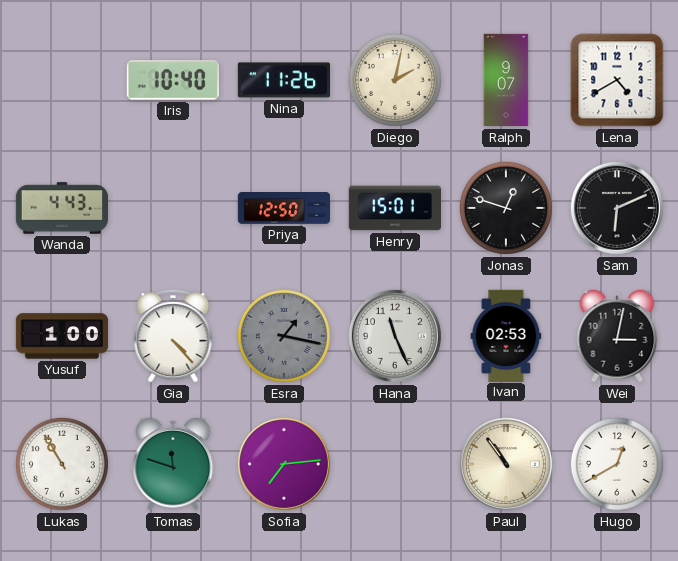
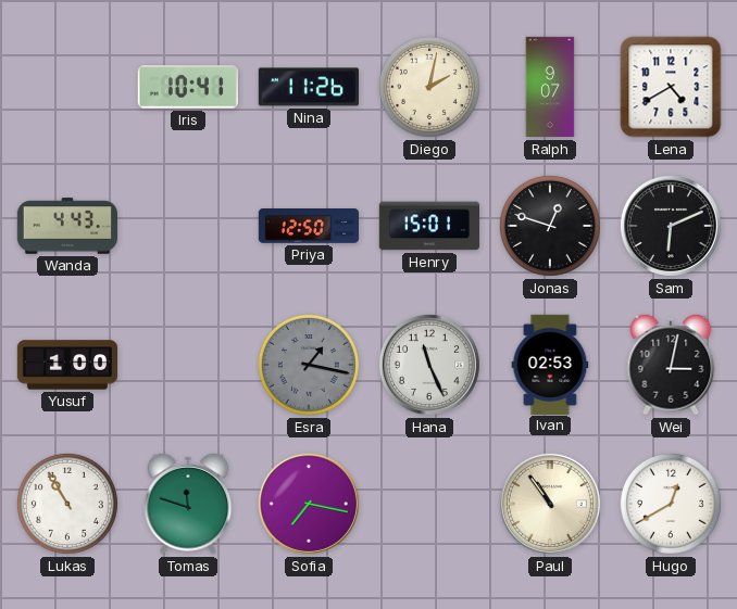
Iris: 10:40 -> 10:41 (188, 87)
Gia: 4:23 -> none (173, 336)
Sofia: 7:14 -> 7:17 (309, 504)
